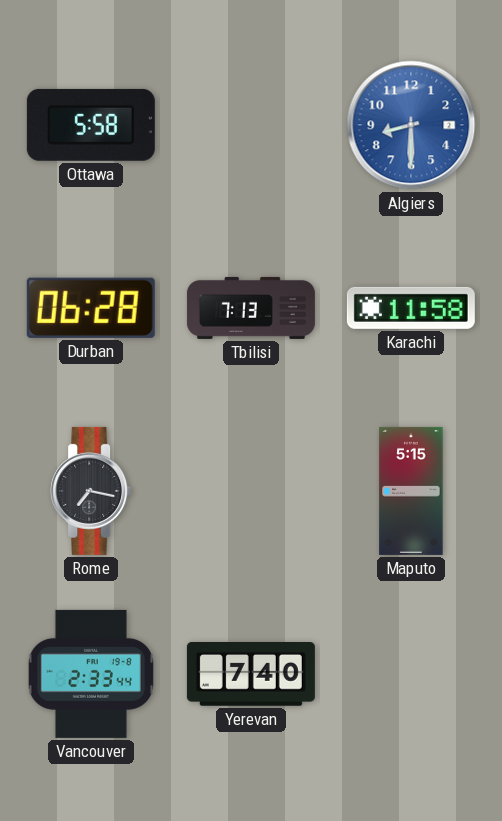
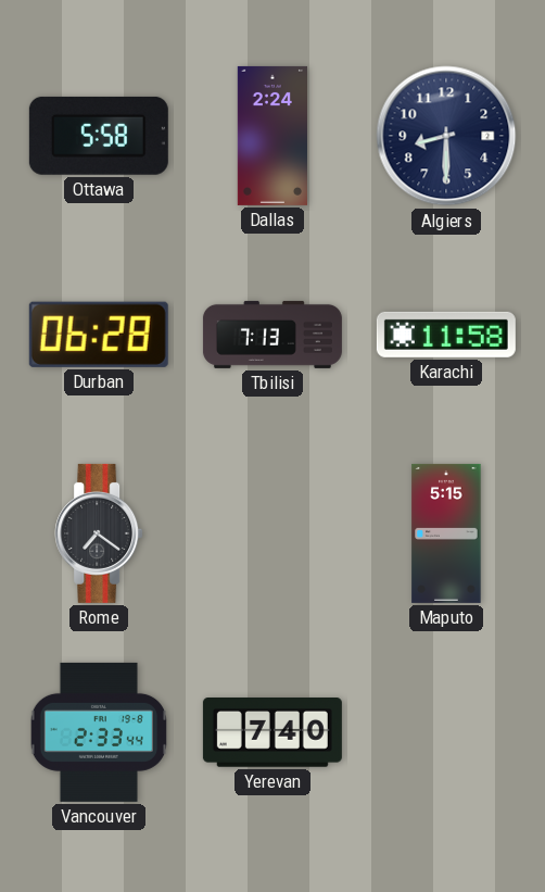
Dallas: none -> 2:24 (271, 136)
Algiers dial: blue -> navy (446, 136)
Rome: 7:17 -> 7:21 (99, 533)
